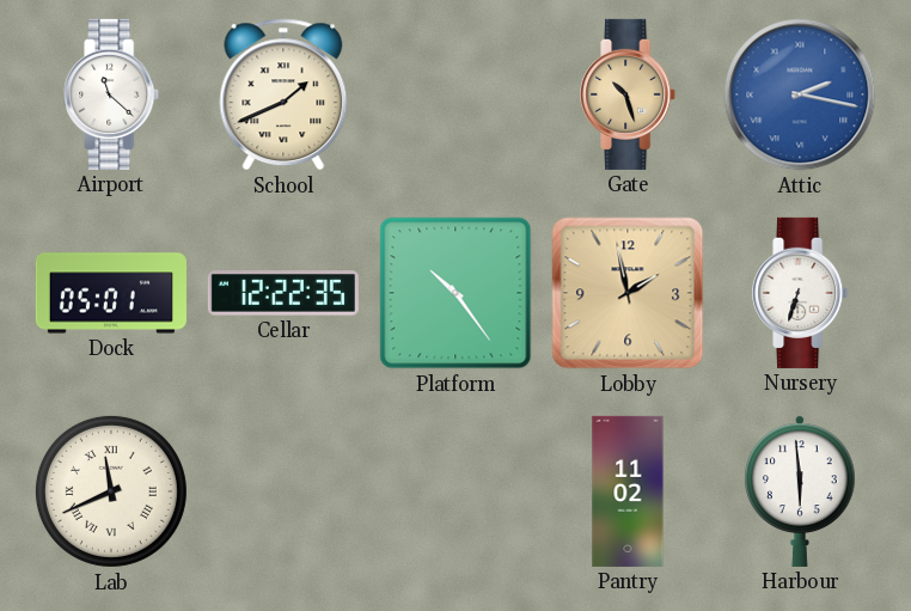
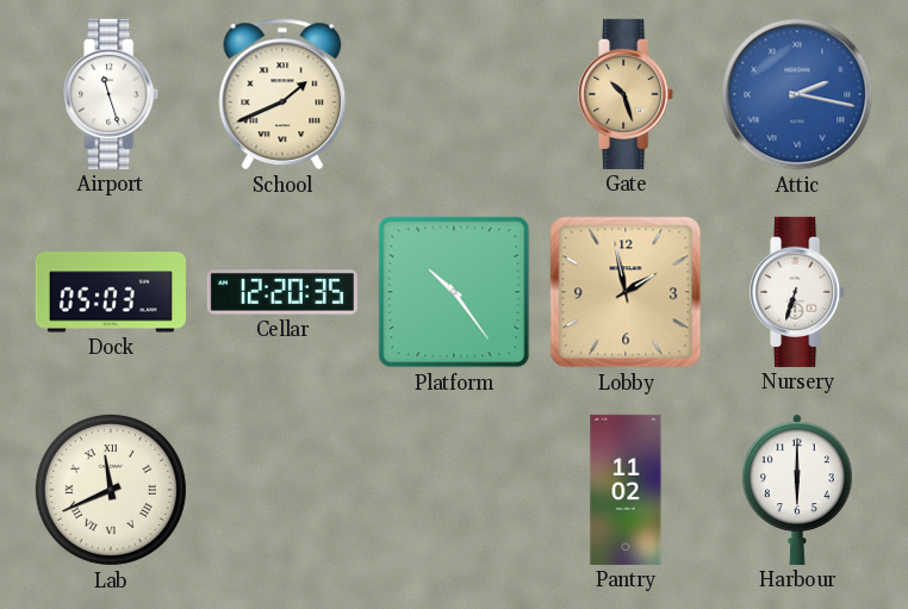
Airport: 11:22 -> 11:27 (112, 94)
Dock: 05:01 -> 05:03 (111, 292)
Cellar: 12:22 -> 12:20 (282, 292)
Harbour: 5:59 -> 6:00 (797, 490)
